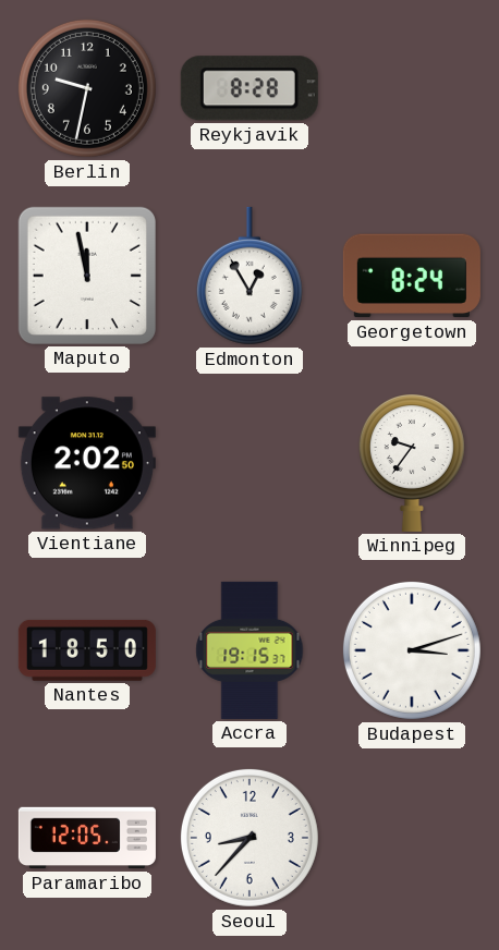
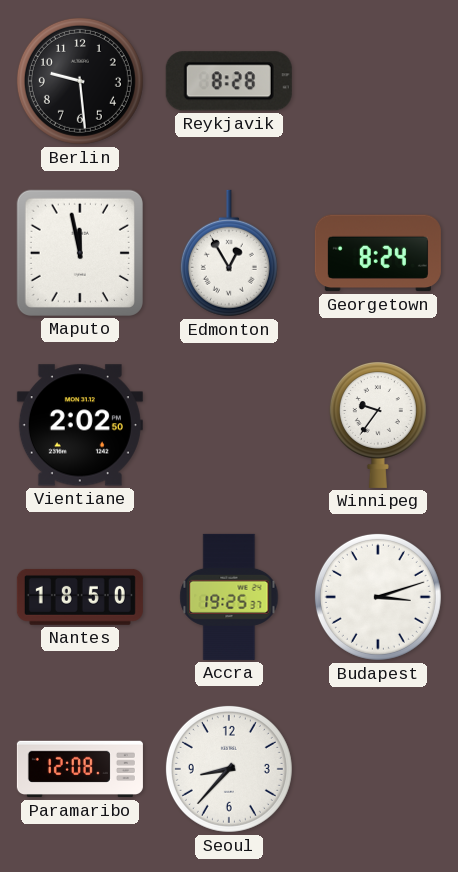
Berlin: 9:32 -> 9:29 (80, 81)
Accra: 19:15 -> 19:25 (229, 597)
Paramaribo: 12:05 -> 12:08 (80, 769)
